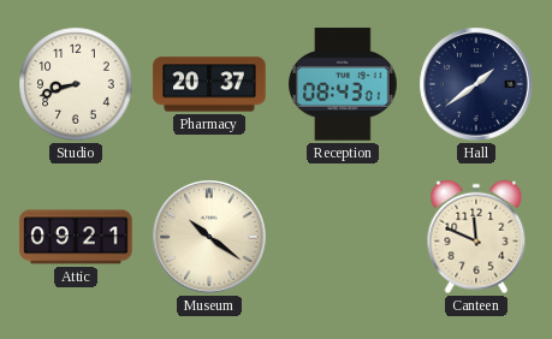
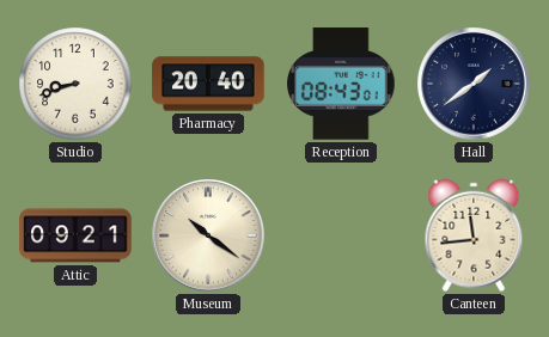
Pharmacy: 20:37 -> 20:40 (208, 84)
Canteen: 11:49 -> 11:44 (474, 235)
